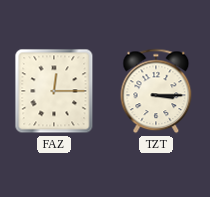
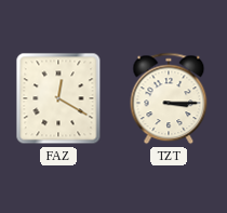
FAZ: 12:15 -> 12:20 (58, 98)
